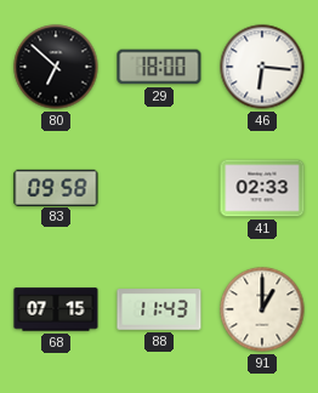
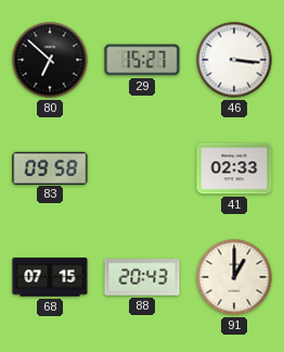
29: 18:00 -> 15:27 (142, 60)
46: 6:16 -> 3:16 (234, 60)
88: 11:43 -> 20:43 (142, 277)
